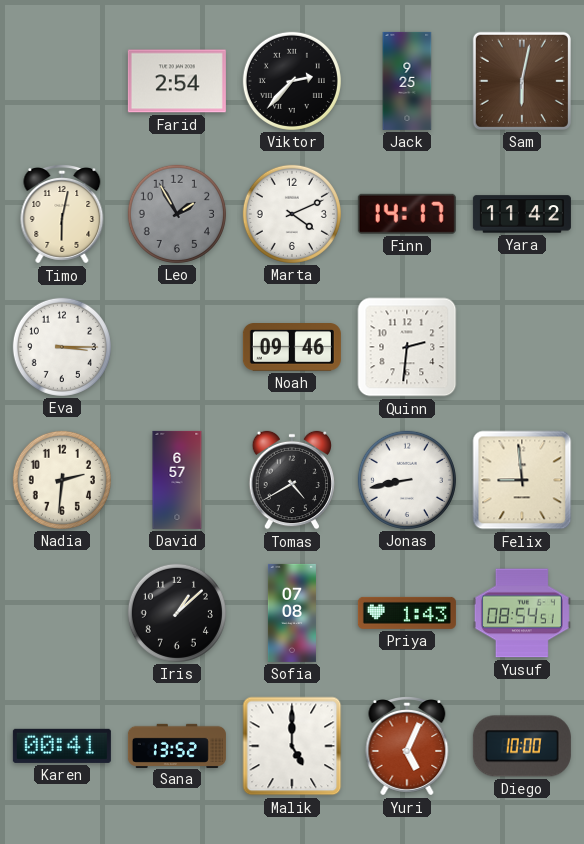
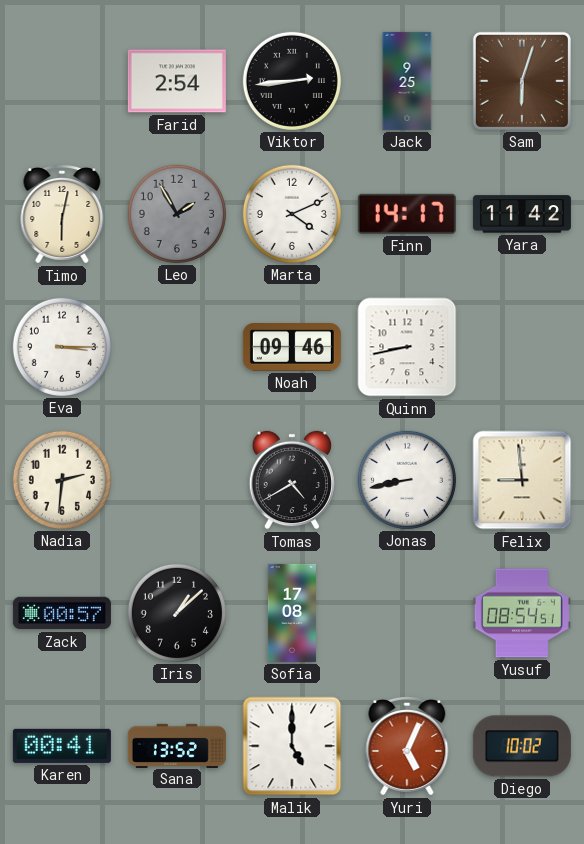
Viktor: 2:37 -> 2:44 (292, 81)
Sam: 6:02 -> 6:03 (522, 81)
Quinn: 2:31 -> 8:43 (407, 347)
David: 6:57 -> none (177, 480)
Zack: none -> 00:57 (62, 613)
Sofia: 07:08 -> 17:08 (292, 613)
Priya: 1:43 -> none (407, 613)
Diego: 10:00 -> 10:02 (522, 746)
